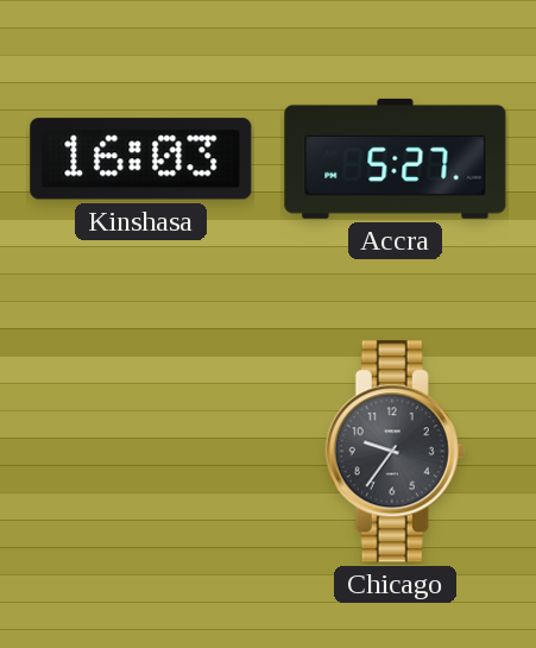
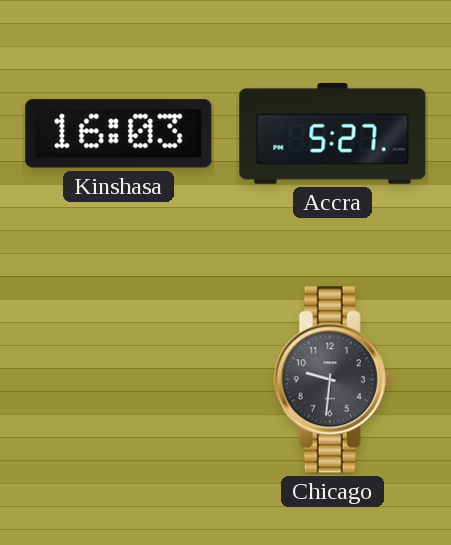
Chicago: 9:36 -> 9:31 (333, 380)
